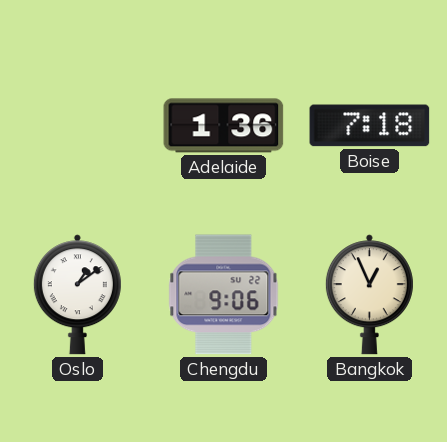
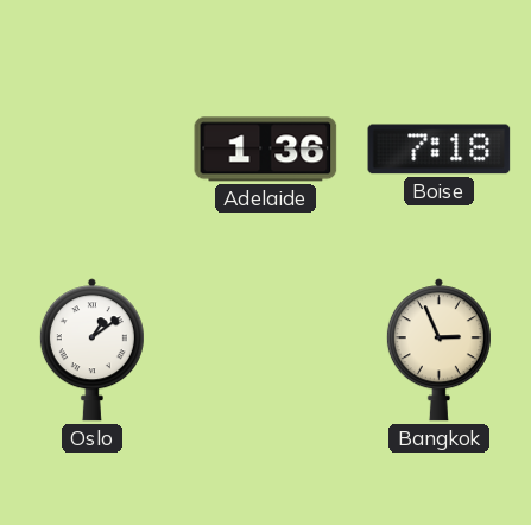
Chengdu: 9:06 -> none (224, 295)
Bangkok: 12:56 -> 2:56 (438, 350)
